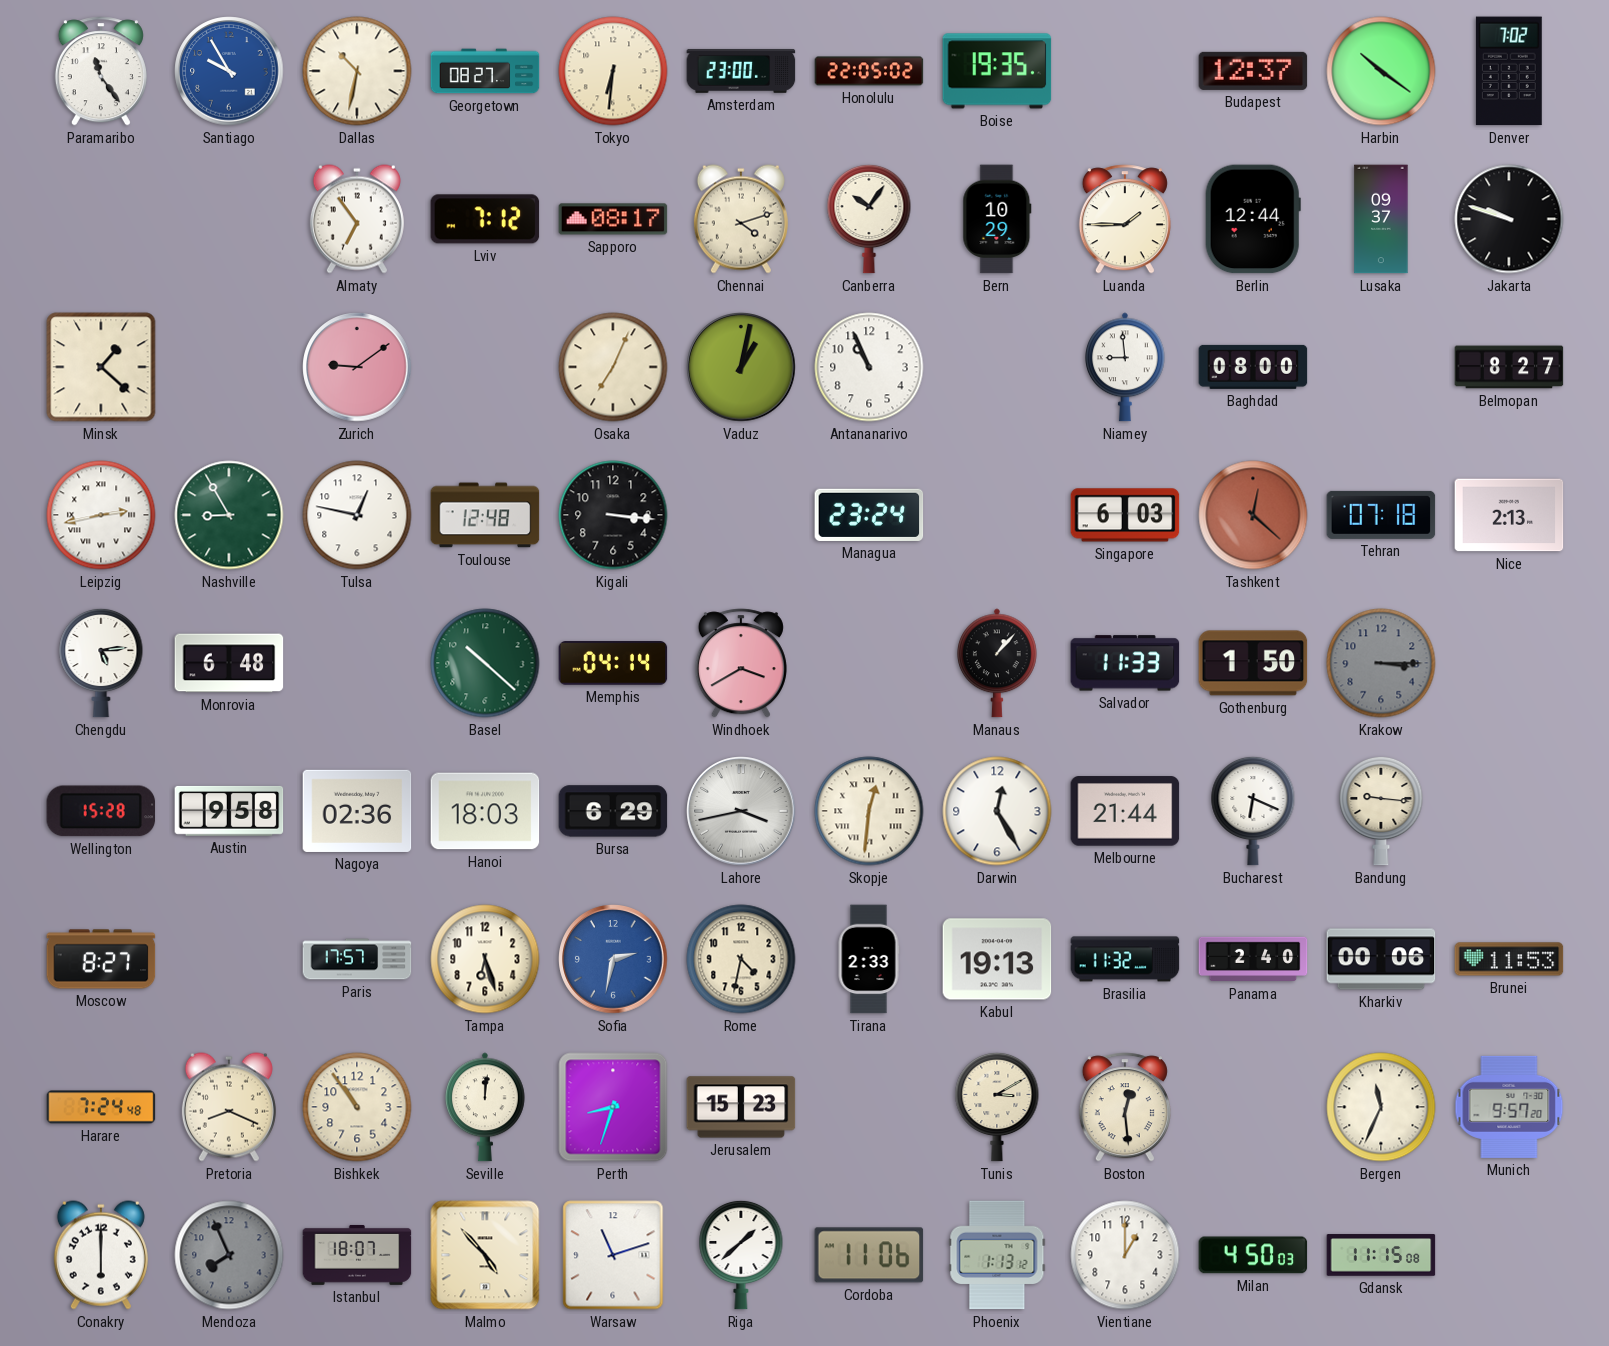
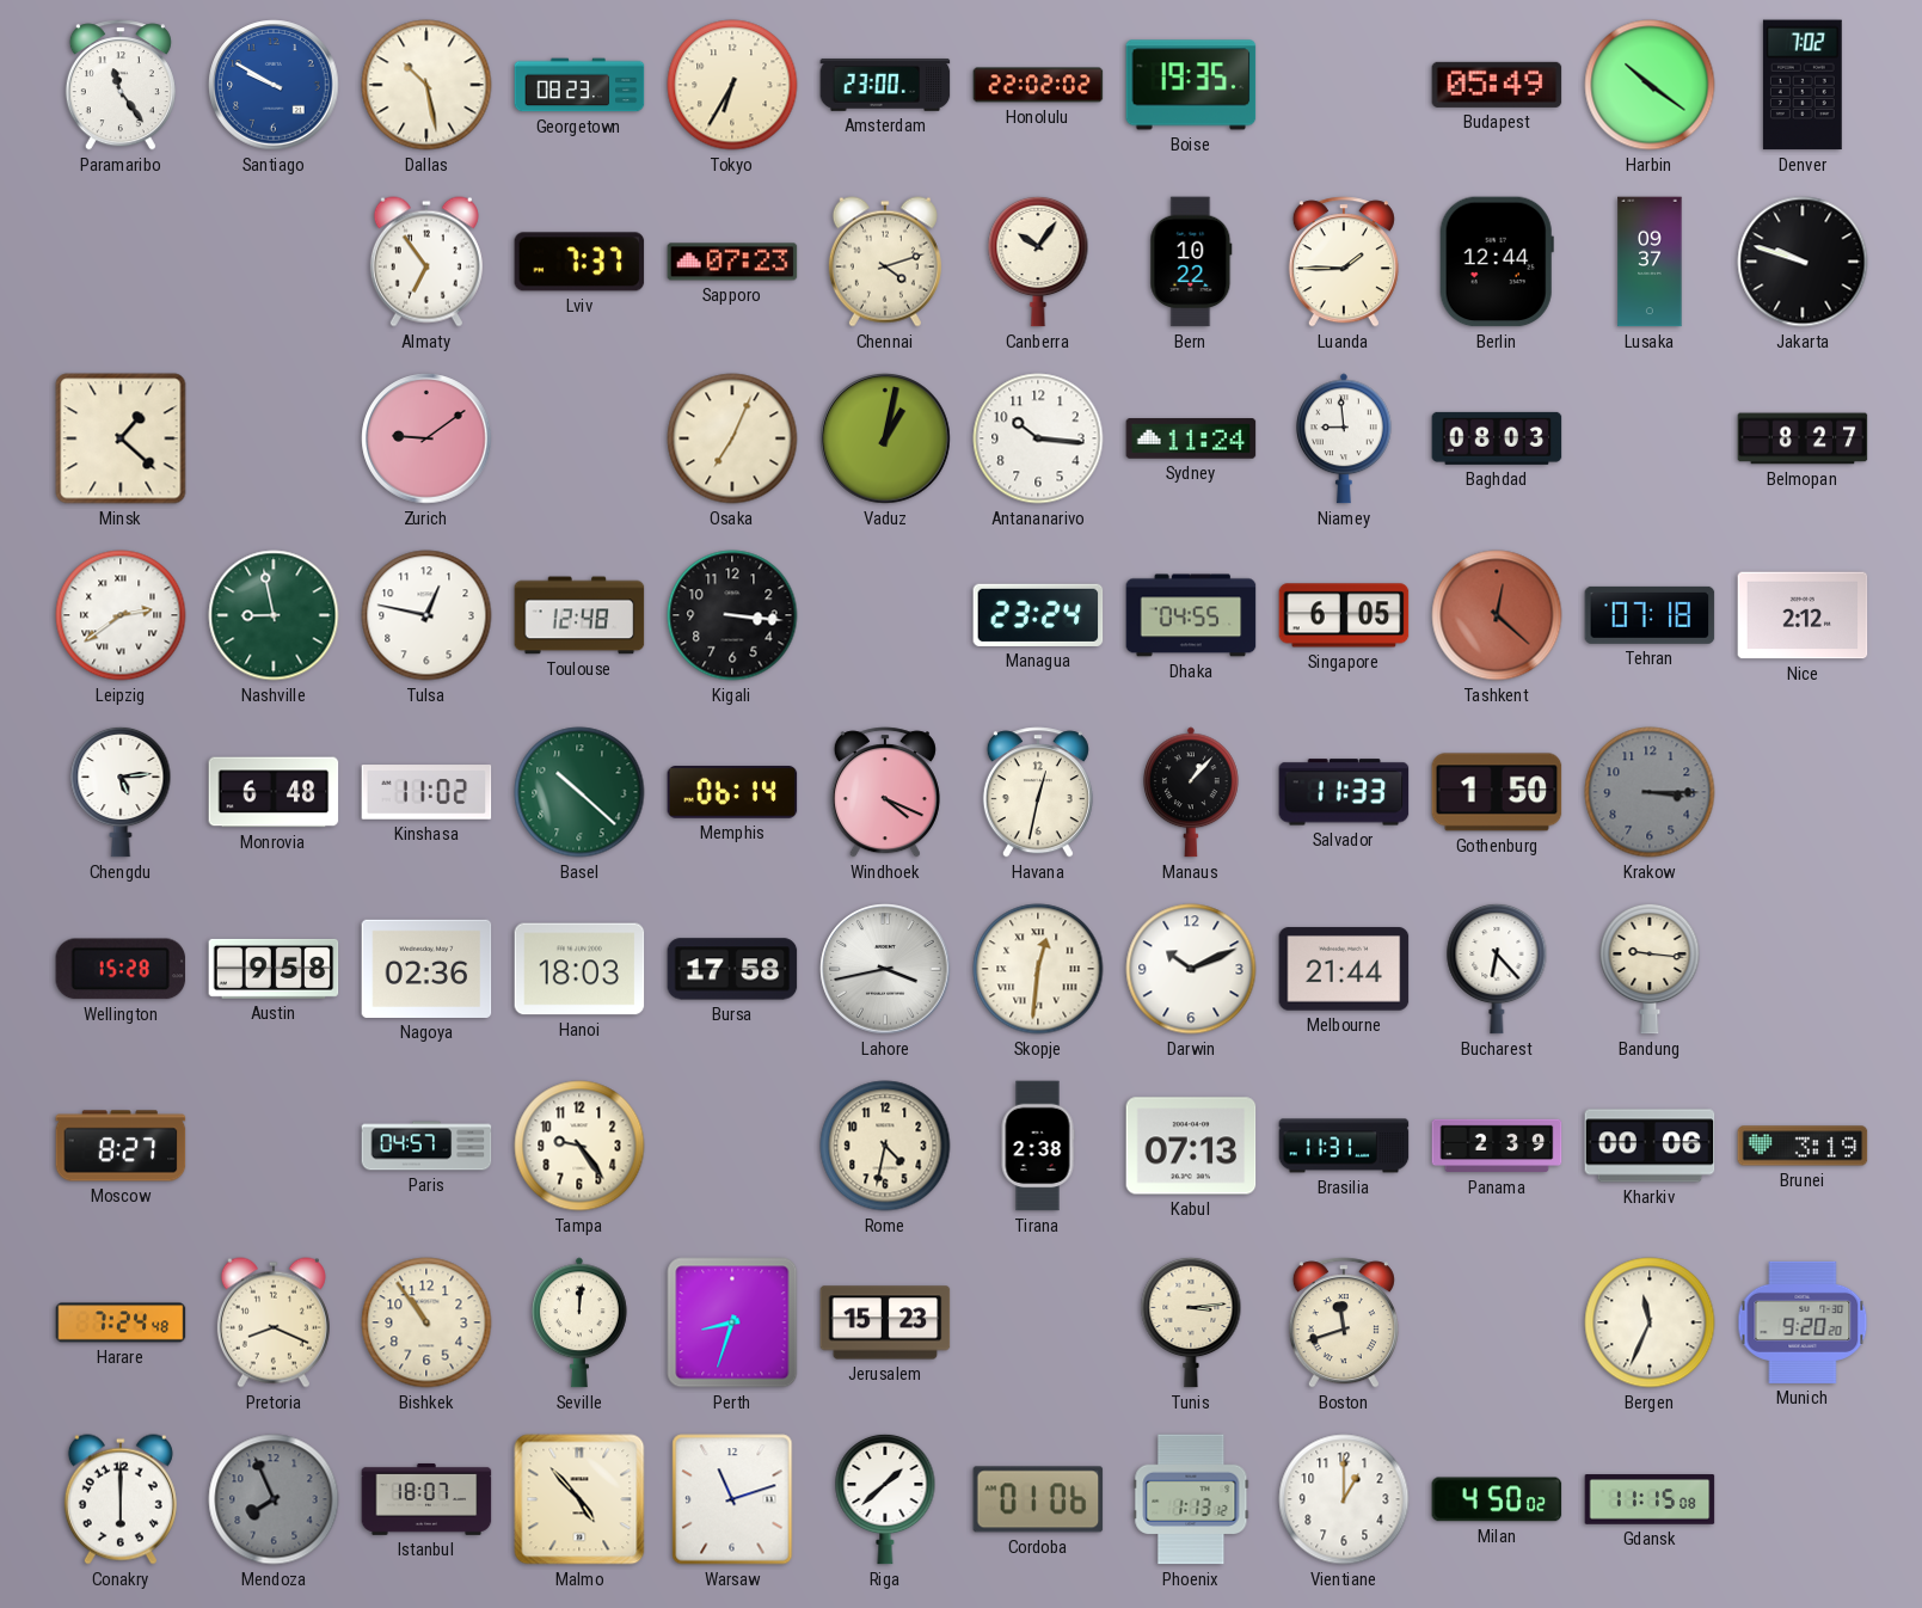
Santiago: 9:55 -> 9:50 (274, 85)
Dallas: 10:32 -> 10:28 (426, 85)
Georgetown: 08:27 -> 08:23 (579, 85)
Tokyo: 6:31 -> 6:35 (732, 85)
Honolulu: 22:05 -> 22:02 (1038, 85)
Budapest: 12:37 -> 05:49 (1497, 85)
Lviv: 7:12 -> 7:37 (579, 262)
Sapporo: 08:17 -> 07:23 (732, 262)
Bern: 10:29 -> 10:22 (1191, 262)
Antananarivo: 10:56 -> 10:16 (1038, 438)
Sydney: none -> 11:24 (1191, 438)
Baghdad: 08:00 -> 08:03 (1497, 438)
Leipzig: 2:43 -> 2:39 (121, 615)
Nashville: 8:55 -> 8:58 (274, 615)
Dhaka: none -> 04:55 (1191, 615)
Singapore: 6:03 -> 6:05 (1344, 615)
Nice: 2:13 -> 2:12 (1803, 615)
Kinshasa: none -> 11:02 (426, 792)
Memphis: 04:14 -> 06:14 (732, 792)
Windhoek: 3:40 -> 4:19 (885, 792)
Havana: none -> 12:32 (1038, 792)
Bursa: 6:29 -> 17:58 (732, 969)
Darwin: 12:25 -> 10:11 (1191, 969)
Bucharest: 6:19 -> 6:23 (1497, 969)
Paris: 17:57 -> 04:57 (426, 1146)
Tampa: 6:27 -> 9:24 (579, 1146)
Sofia: 2:32 -> none (613, 959)
Tirana: 2:33 -> 2:38 (1038, 1146)
Kabul: 19:13 -> 07:13 (1191, 1146)
Brasilia: 11:32 -> 11:31 (1344, 1146)
Panama: 2:40 -> 2:39 (1497, 1146)
Brunei: 11:53 -> 3:19 (1803, 1146)
Tunis: 3:10 -> 3:14 (1191, 1322)
Boston: 12:29 -> 11:42 (1344, 1322)
Munich: 9:57 -> 9:20 (1803, 1322)
Cordoba: 11:06 -> 01:06 (1038, 1499)
Milan: 4:50:03 -> 4:50:02 (1497, 1499)
